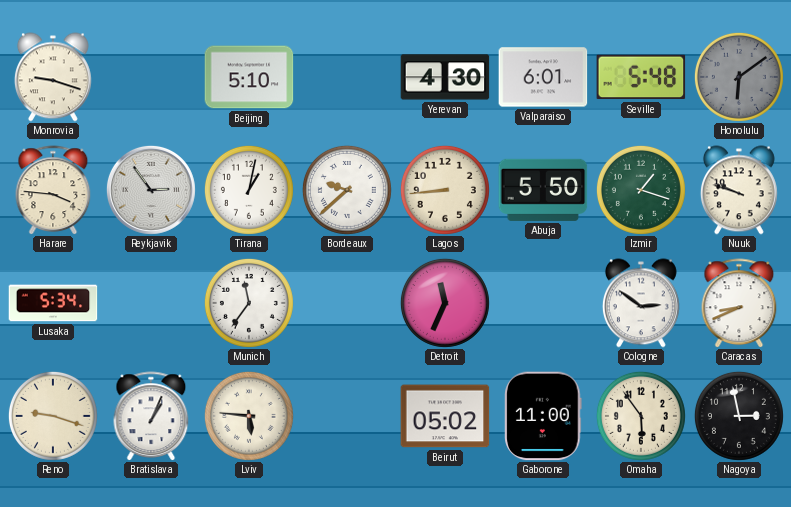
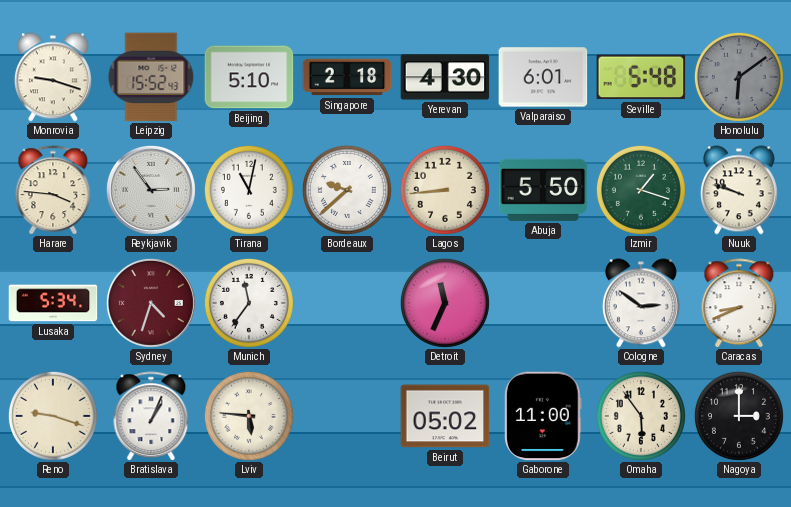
Leipzig: none -> 15:52 (151, 77)
Singapore: none -> 2:18 (347, 77)
Tirana: 1:02 -> 11:02 (249, 190)
Sydney: none -> 4:33 (151, 303)
Nagoya: 2:58 -> 3:00 (739, 416)
